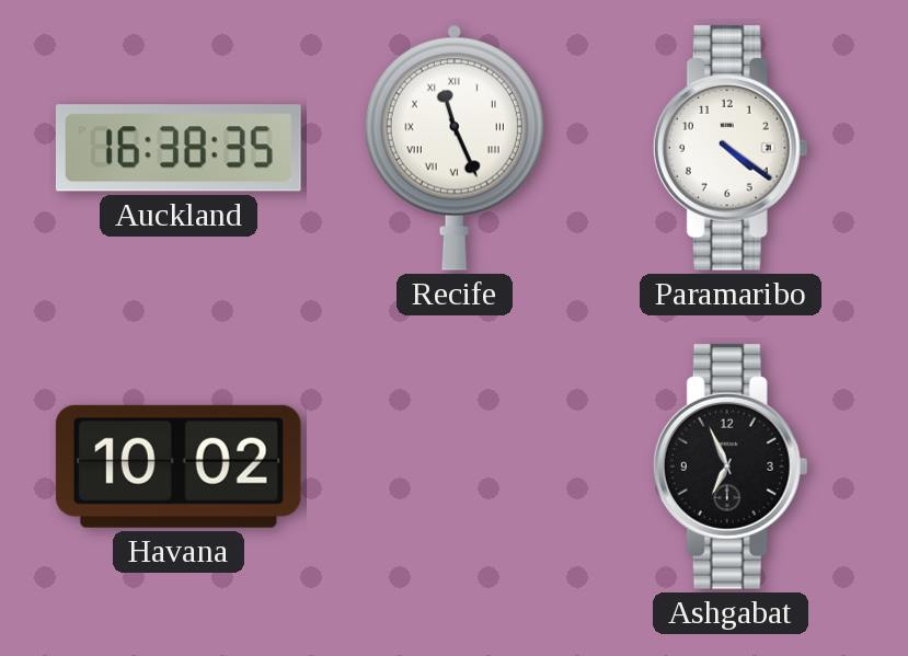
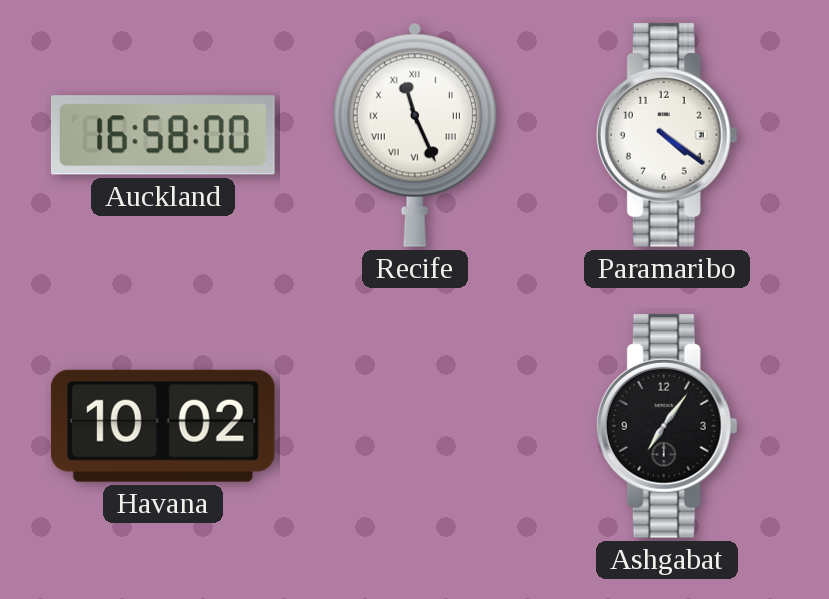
Auckland: 16:38 -> 16:58 (163, 135)
Ashgabat: 6:56 -> 7:06 (667, 426)
